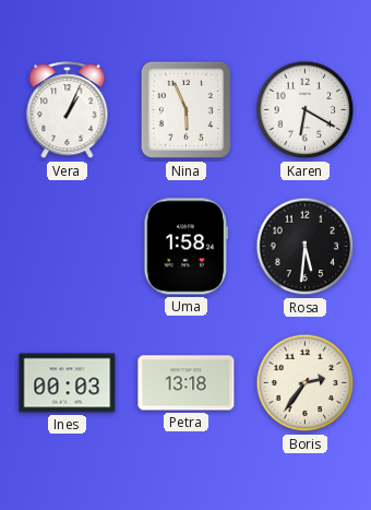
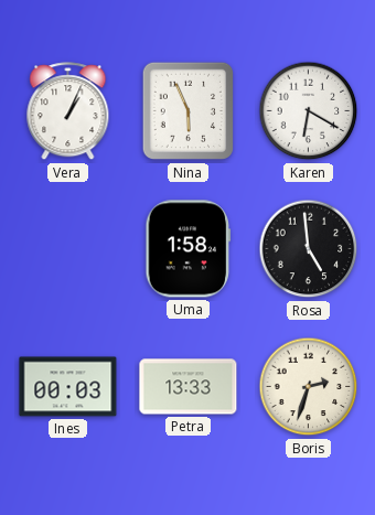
Rosa: 5:31 -> 4:59 (309, 249)
Petra: 13:18 -> 13:33 (189, 387)
Boris: 2:36 -> 2:33 (309, 387)
